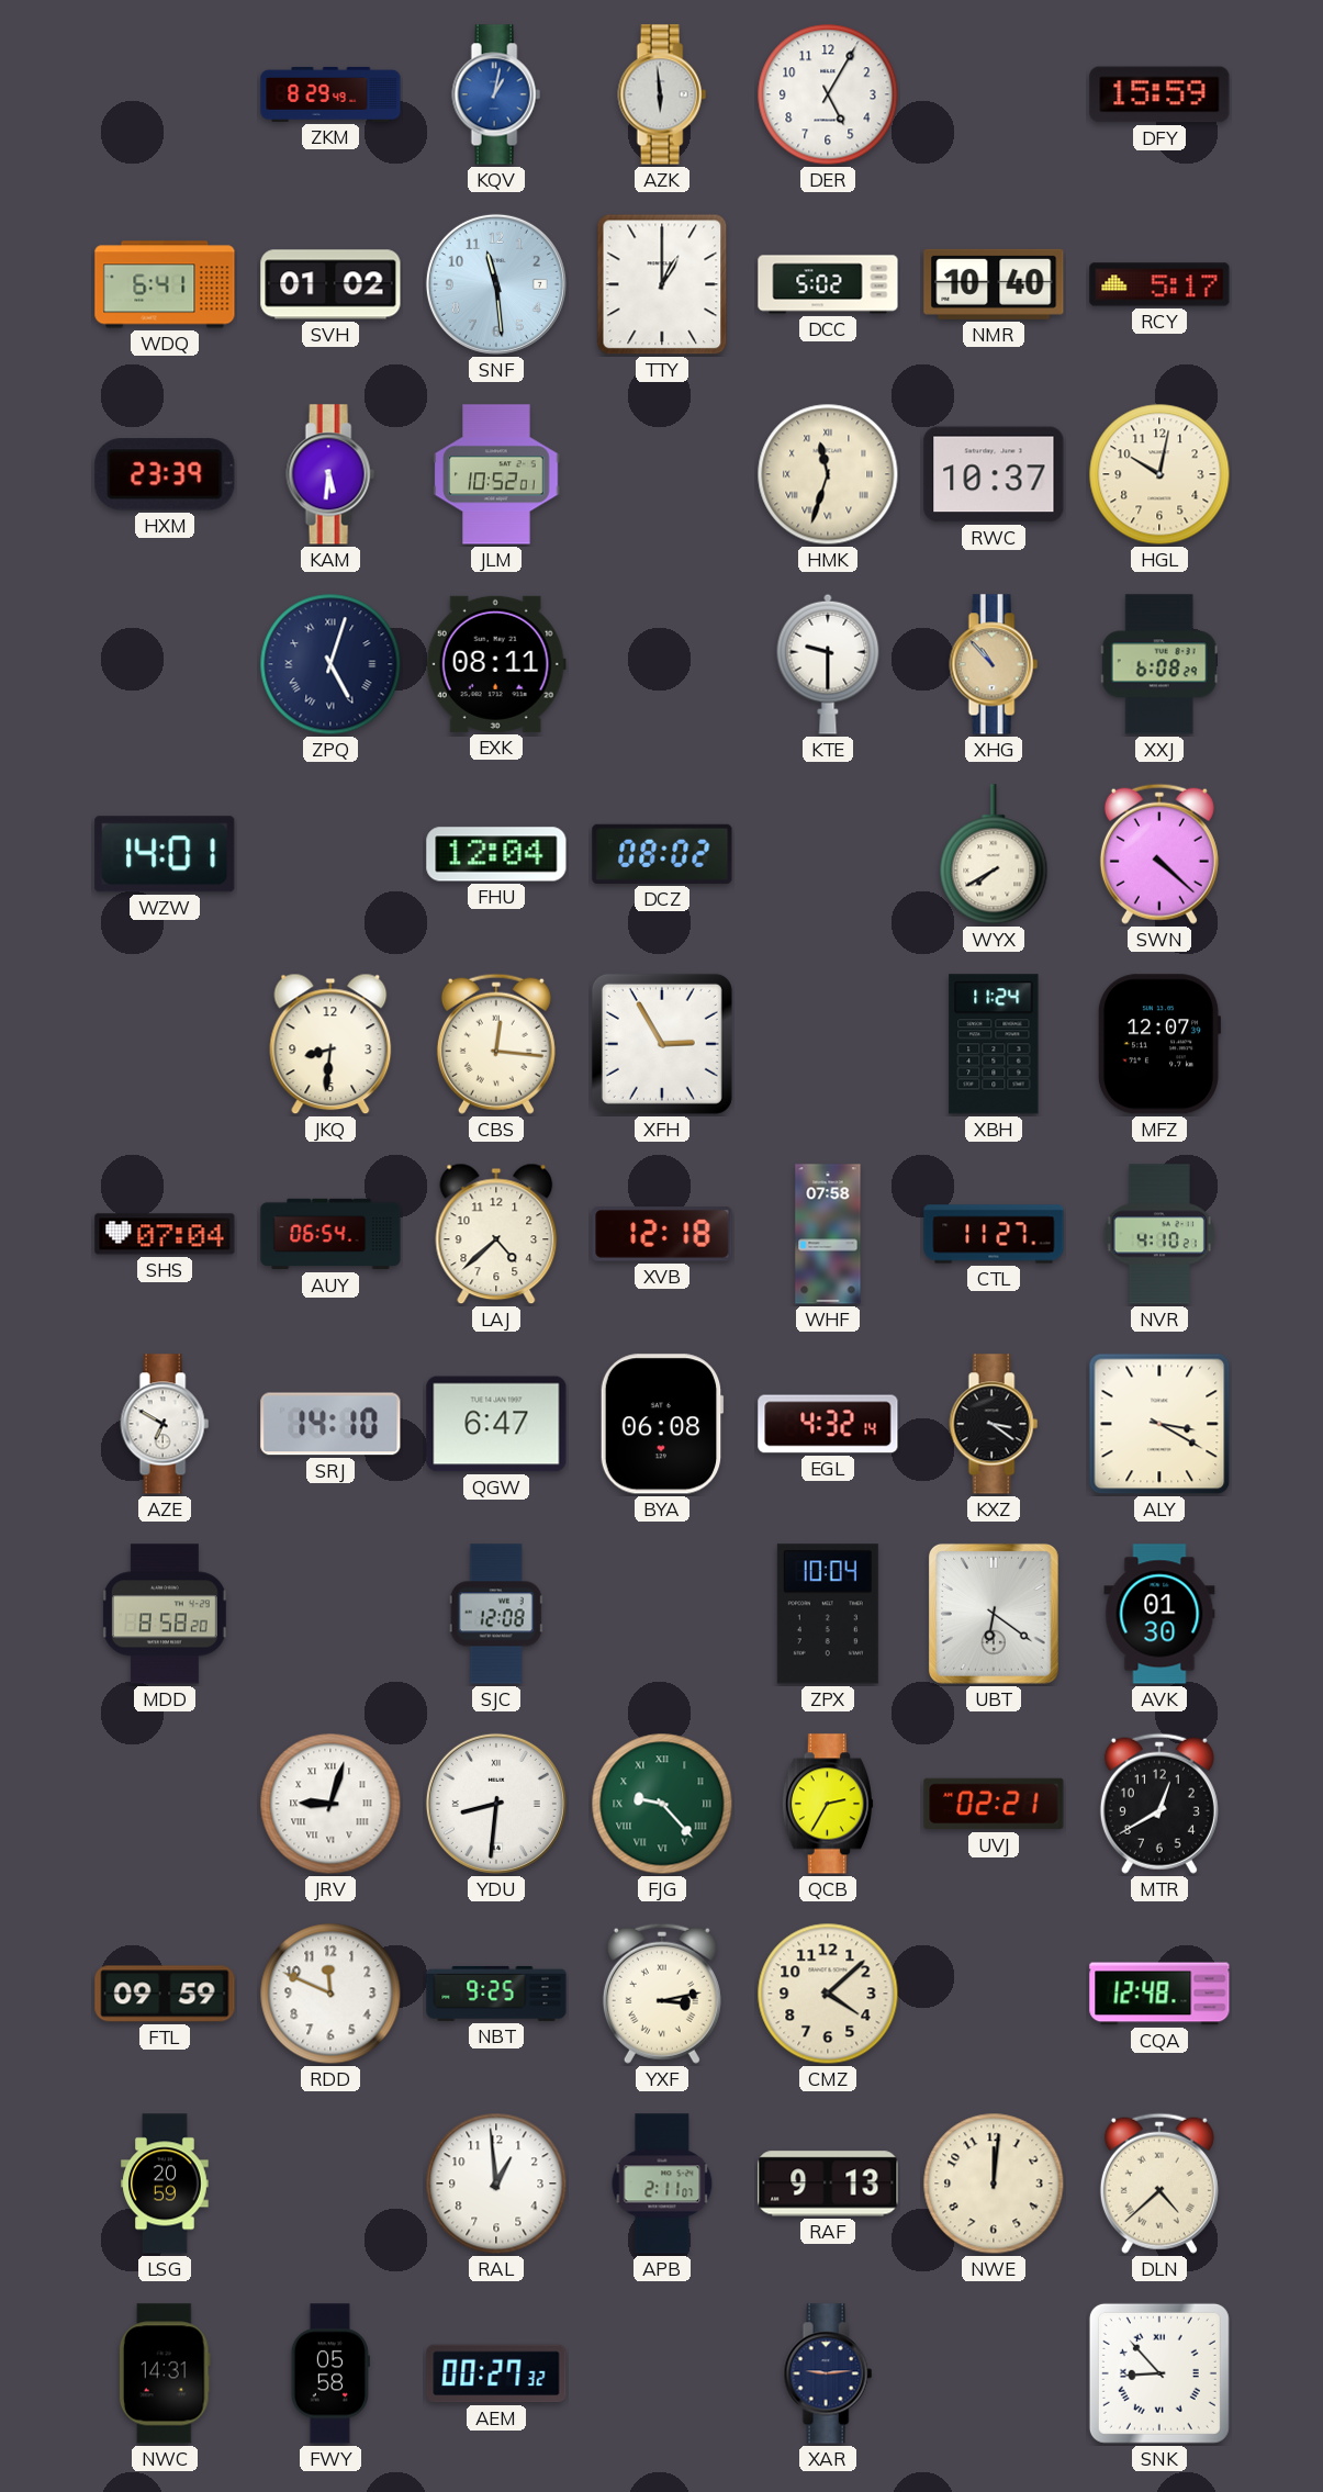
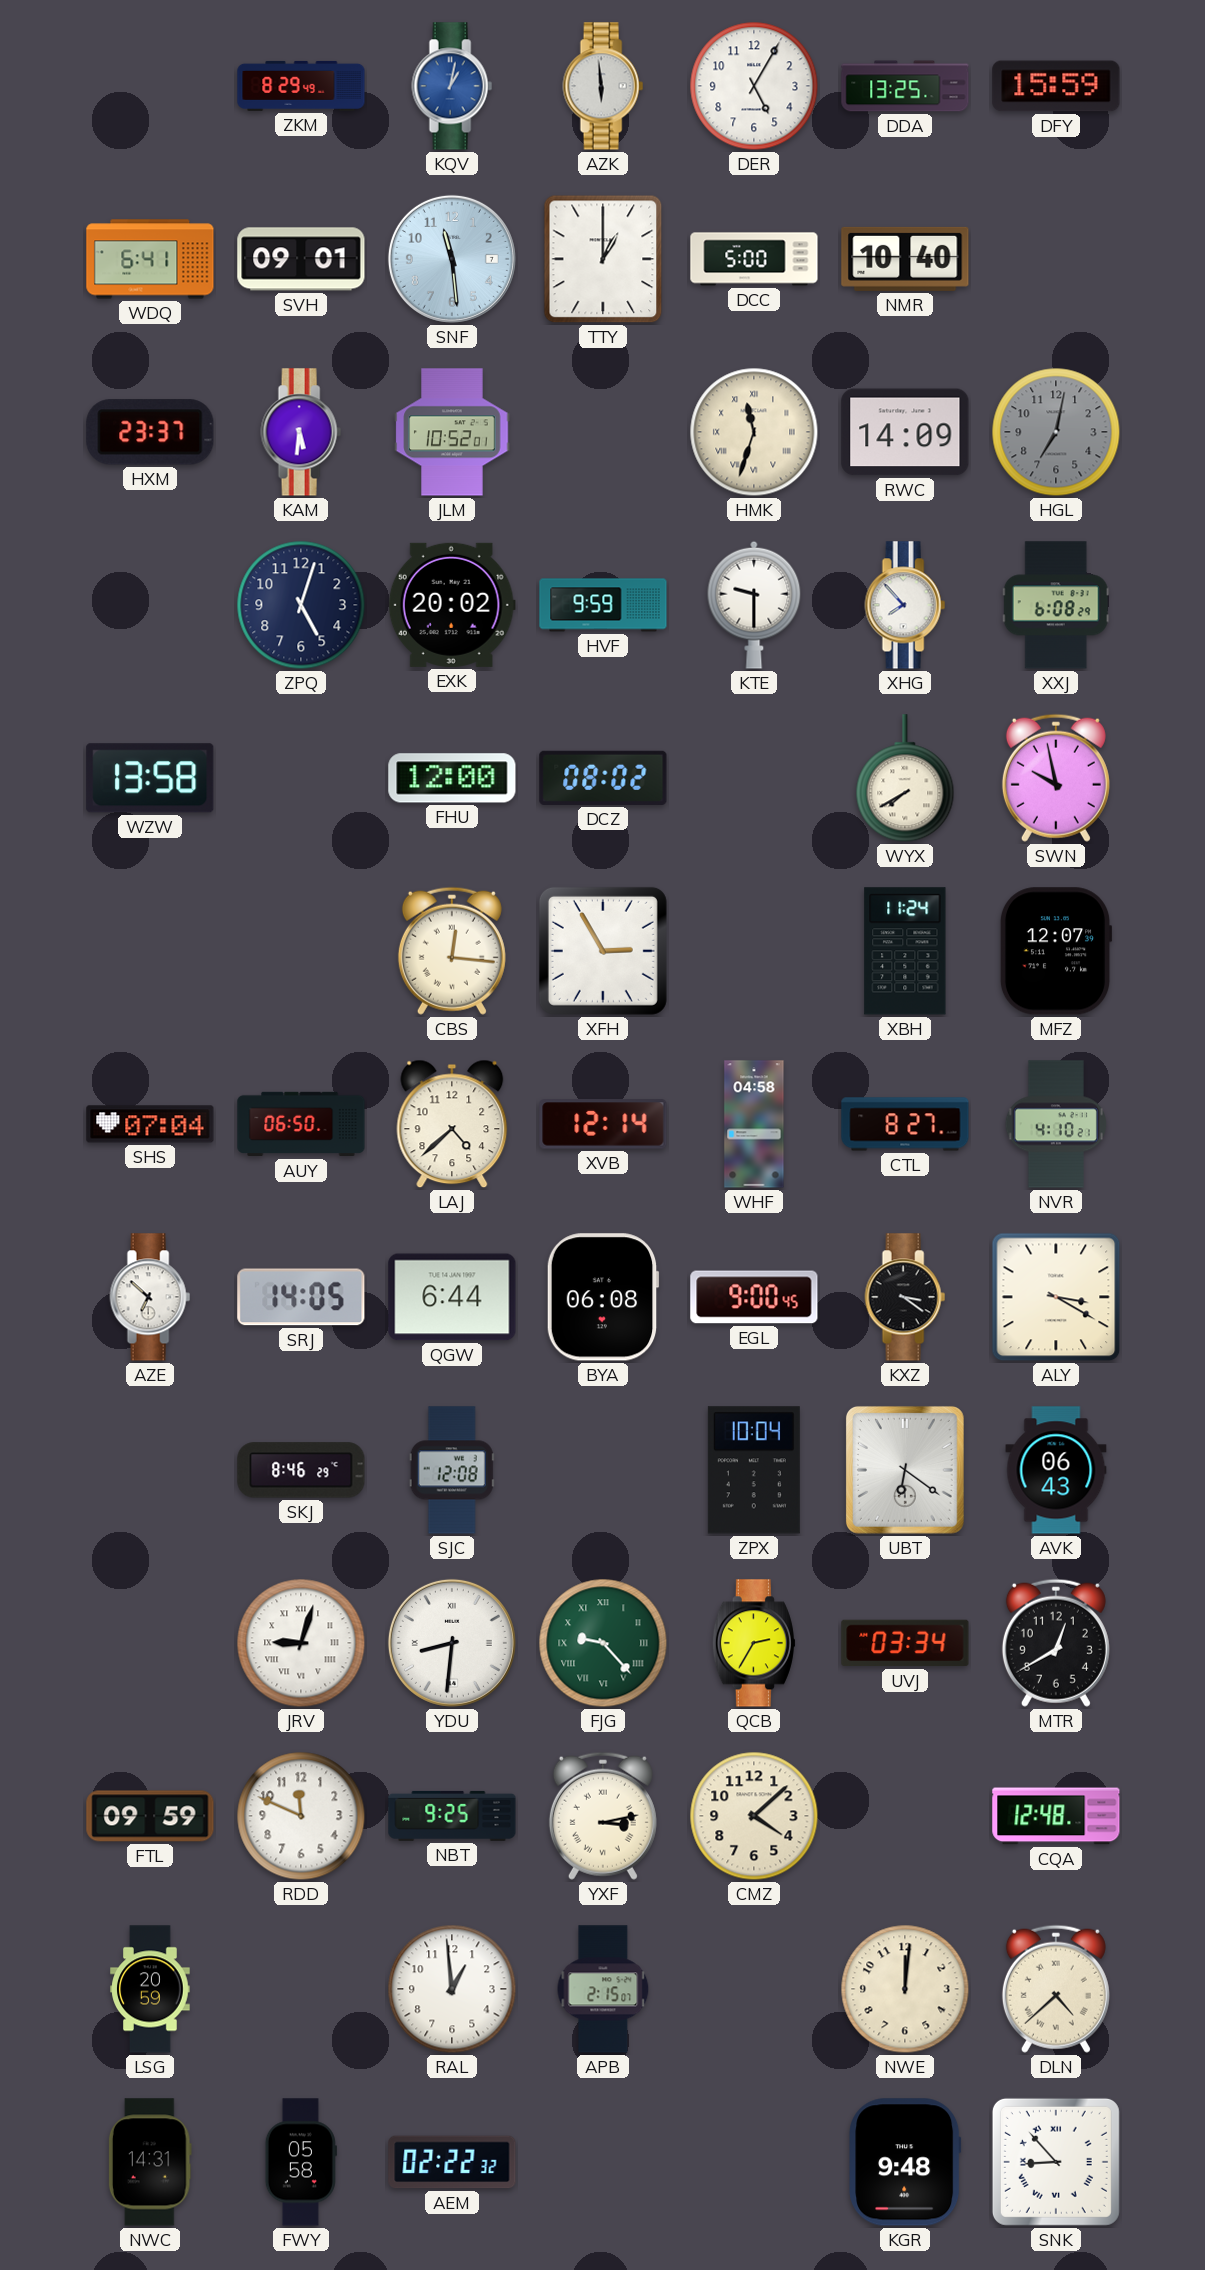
DDA: none -> 13:25 (905, 86)
SVH: 01:02 -> 09:01 (301, 259)
DCC: 5:02 -> 5:00 (754, 259)
RCY: 5:17 -> none (1159, 284)
HXM: 23:39 -> 23:37 (150, 432)
RWC: 10:37 -> 14:09 (905, 432)
HGL: 10:02 -> 7:02 (1056, 432)
HGL dial: cream -> grey (1056, 432)
ZPQ numerals: Roman -> Arabic (301, 605)
EXK: 08:11 -> 20:02 (452, 605)
HVF: none -> 9:59 (603, 605)
XHG: 10:53 -> 7:53 (905, 605)
XHG dial: champagne -> white (905, 605)
WZW: 14:01 -> 13:58 (150, 778)
FHU: 12:04 -> 12:00 (452, 778)
SWN: 4:22 -> 9:58 (1056, 778)
JKQ: 8:31 -> none (330, 1044)
AUY: 06:54 -> 06:50 (301, 1124)
XVB: 12:18 -> 12:14 (603, 1124)
WHF: 07:58 -> 04:58 (754, 1124)
CTL: 11:27 -> 8:27 (905, 1124)
AZE: 6:50 -> 6:52 (150, 1297)
SRJ: 14:10 -> 14:05 (301, 1297)
QGW: 6:47 -> 6:44 (452, 1297)
EGL: 4:32 -> 9:00 (754, 1297)
MDD: 8:58 -> none (165, 1614)
SKJ: none -> 8:46 (301, 1470)
AVK: 01:30 -> 06:43 (1056, 1470)
UVJ: 02:21 -> 03:34 (905, 1643)
APB: 2:11 -> 2:15 (603, 1989)
RAF: 9:13 -> none (828, 2184)
AEM: 00:27 -> 02:22 (452, 2162)
XAR: 9:14 -> none (828, 2373)
KGR: none -> 9:48 (905, 2162)
